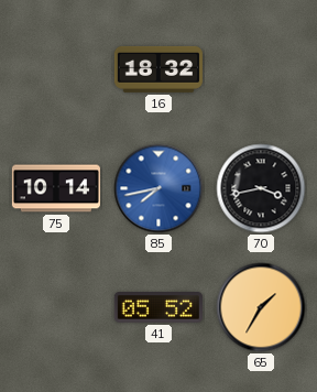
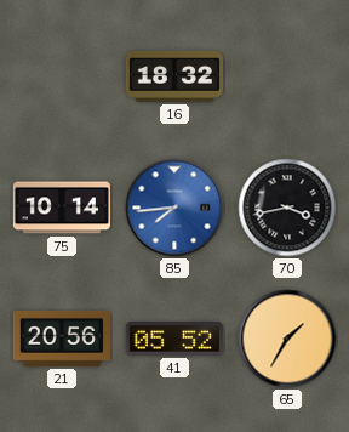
85: 7:43 -> 7:44 (174, 208)
21: none -> 20:56 (62, 339)
